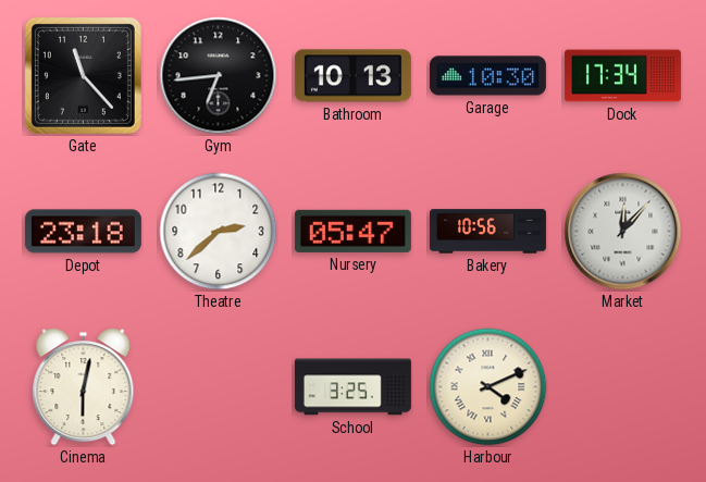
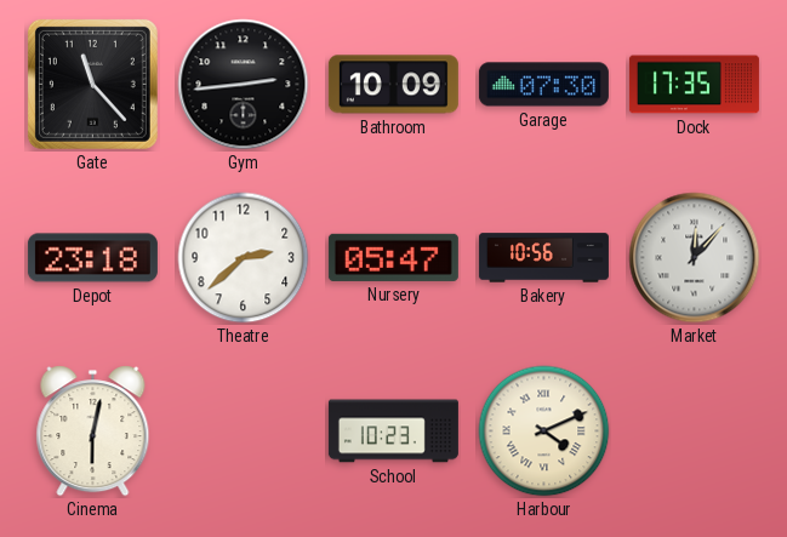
Gym: 6:44 -> 2:44 (244, 85)
Bathroom: 10:13 -> 10:09 (393, 85)
Garage: 10:30 -> 07:30 (543, 85)
Dock: 17:34 -> 17:35 (694, 85)
School: 3:25 -> 10:23 (393, 432)
